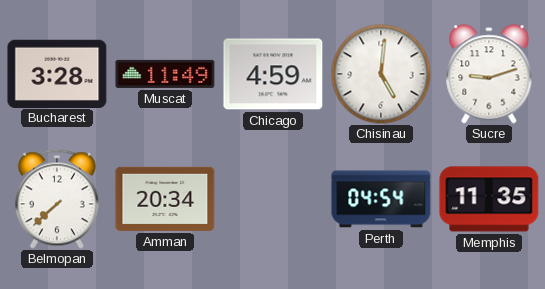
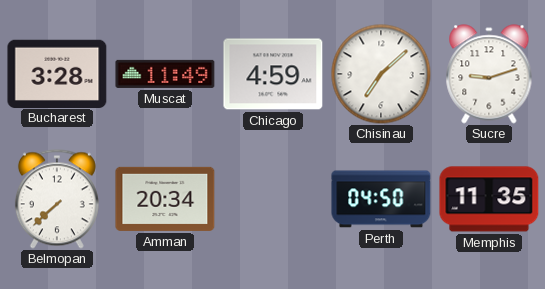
Chisinau: 5:01 -> 7:08 (381, 74)
Perth: 04:54 -> 04:50 (381, 199)
